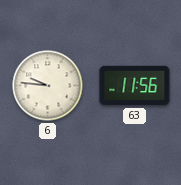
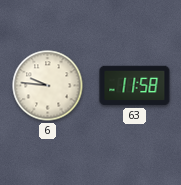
63: 11:56 -> 11:58 (135, 86)
